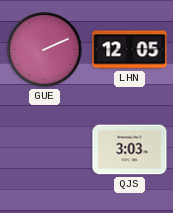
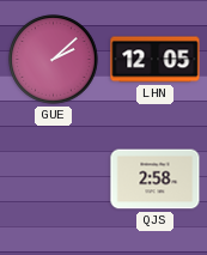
GUE: 2:11 -> 2:08 (54, 60)
QJS: 3:03 -> 2:58 (156, 180)
